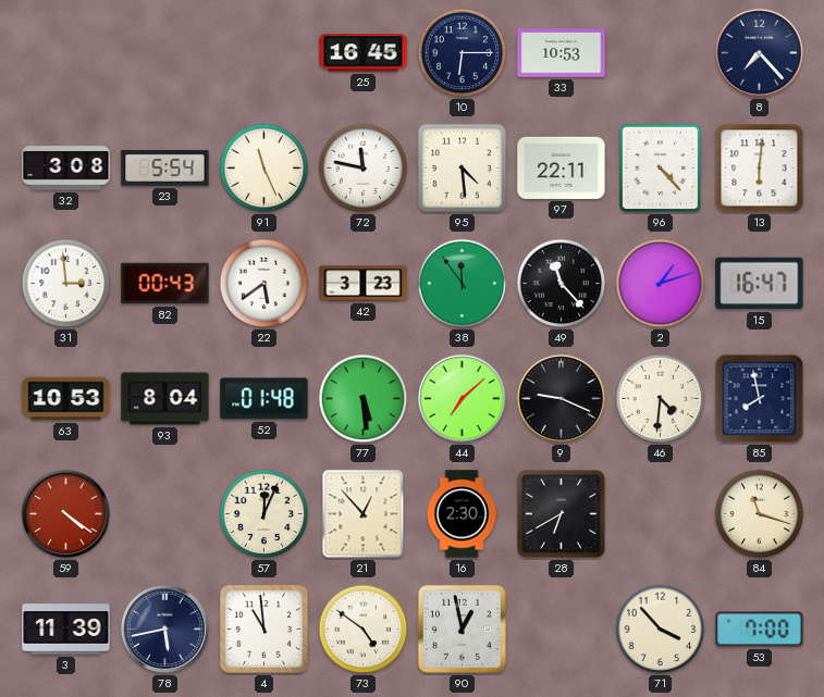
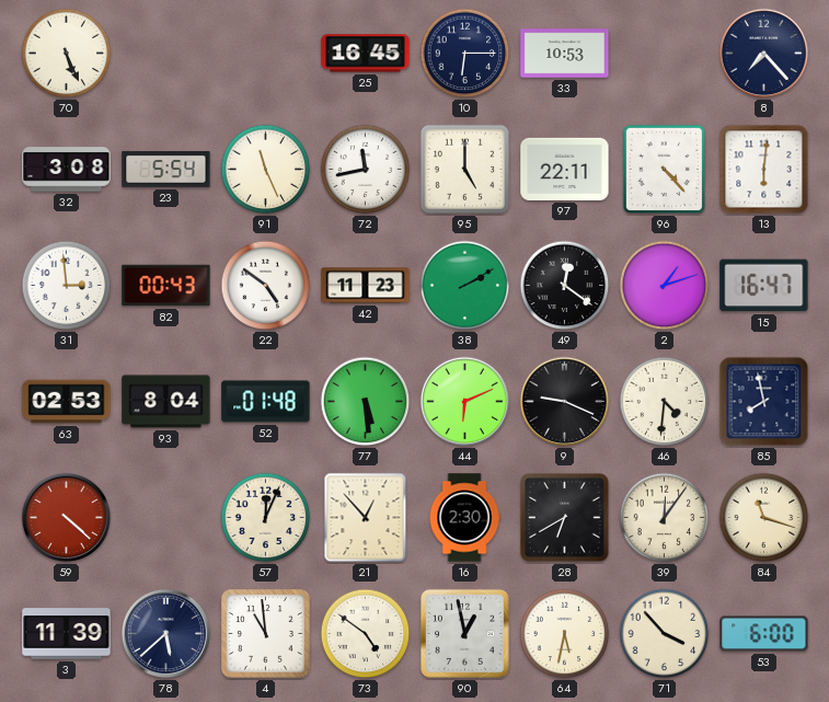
70: none -> 5:26 (67, 54)
72: 11:47 -> 11:43 (366, 170)
95: 4:29 -> 5:00 (464, 169)
22: 5:39 -> 4:51 (266, 286)
42: 3:23 -> 11:23 (366, 286)
38: 11:54 -> 2:10 (465, 286)
49: 11:23 -> 12:21 (565, 286)
63: 10:53 -> 02:53 (67, 402)
44: 7:08 -> 6:11 (465, 402)
59: 4:21 -> 4:22 (67, 518)
39: none -> 12:06 (665, 518)
78: 5:43 -> 5:38 (166, 634)
64: none -> 5:32 (565, 634)
53: 7:00 -> 6:00 (764, 634)
